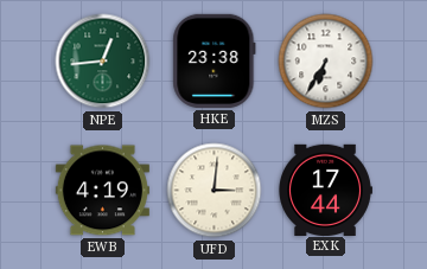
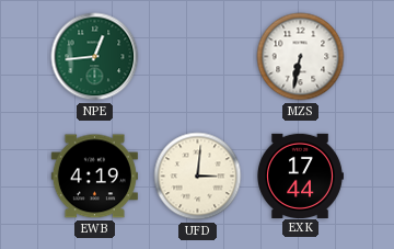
HKE: 23:38 -> none (215, 60)
MZS: 6:35 -> 6:32 (301, 57)
